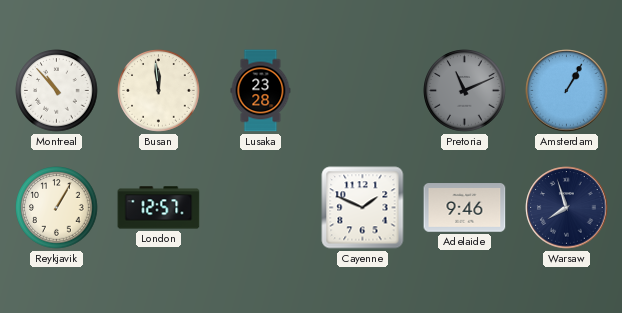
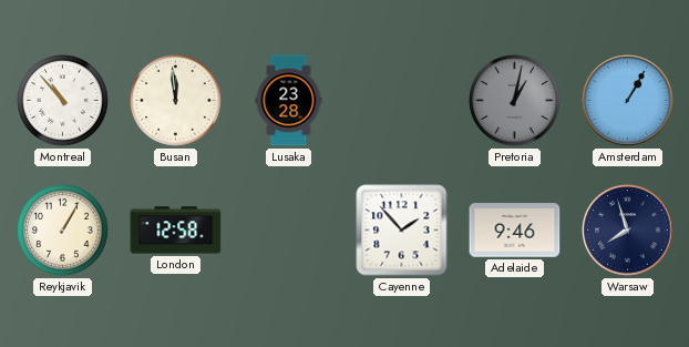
Pretoria: 11:11 -> 1:02 (515, 101)
London: 12:57 -> 12:58 (176, 231)
Cayenne: 1:49 -> 1:53 (402, 231)
